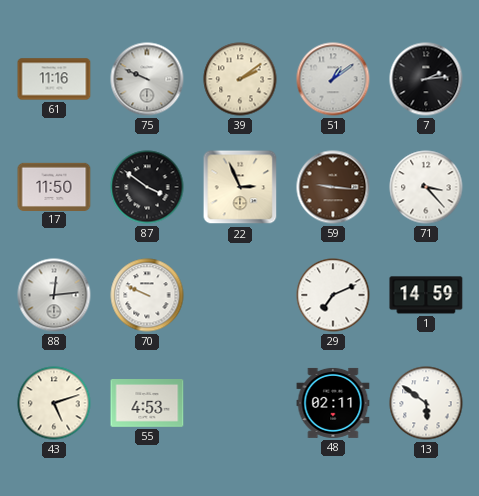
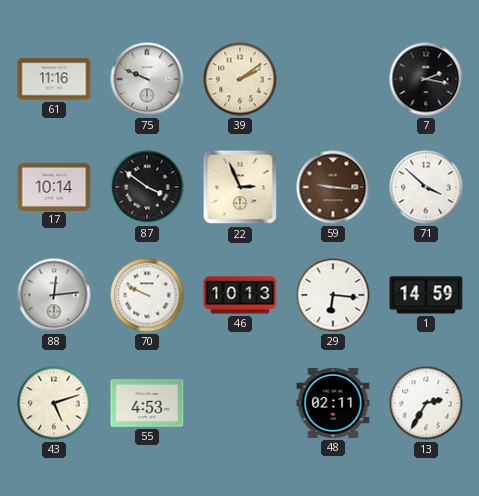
51: 1:09 -> none (333, 79)
7: 2:14 -> 2:17 (426, 79)
17: 11:50 -> 10:14 (54, 186)
71: 3:23 -> 3:52 (426, 187)
46: none -> 10:13 (240, 295)
29: 7:11 -> 6:16 (333, 295)
13: 5:51 -> 2:35 (426, 403)
